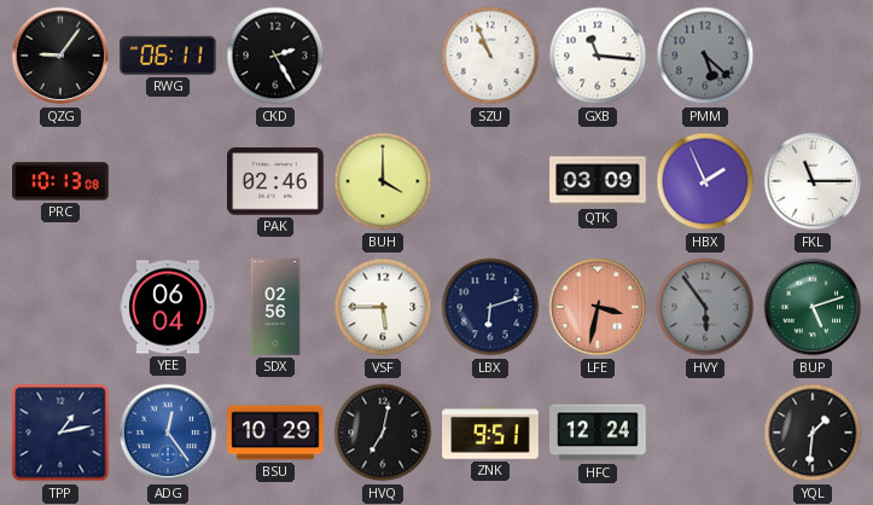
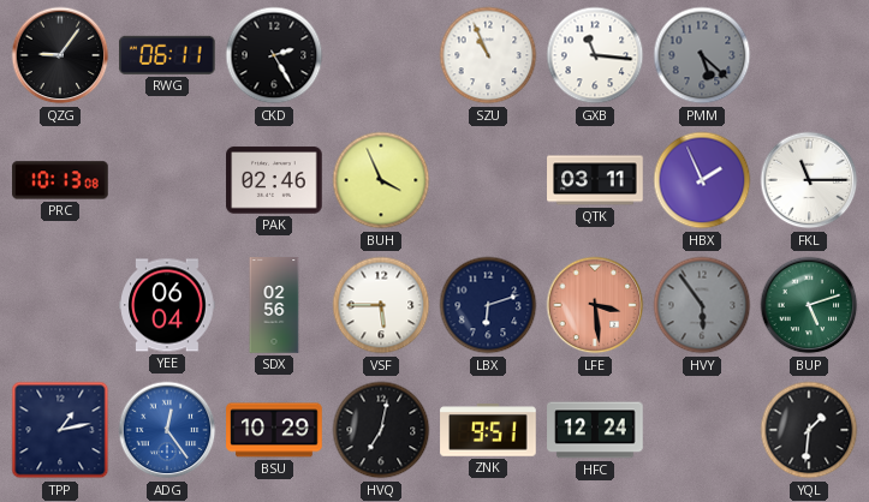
BUH: 4:00 -> 3:56 (381, 180)
QTK: 03:09 -> 03:11 (595, 180)
LFE: 3:32 -> 3:29 (595, 305)
